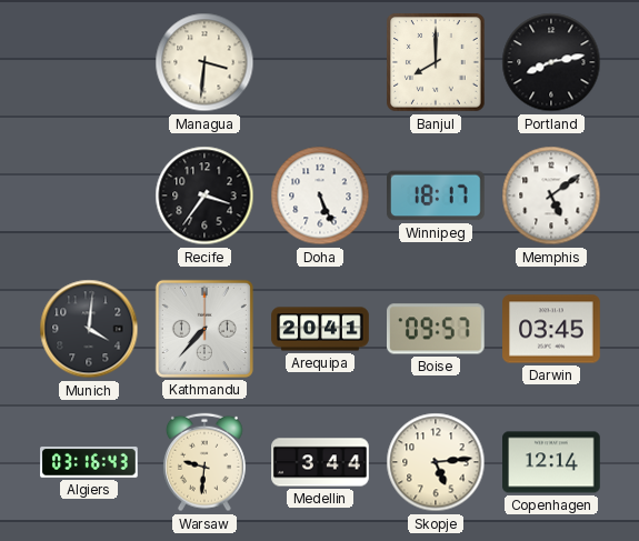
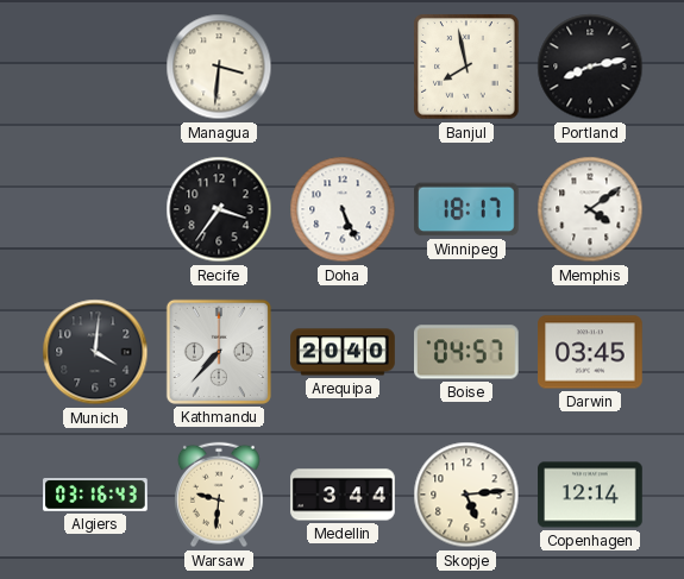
Banjul: 8:00 -> 7:58 (466, 67)
Memphis: 5:09 -> 4:09 (590, 209)
Arequipa: 20:41 -> 20:40 (343, 352)
Boise: 09:57 -> 04:57 (467, 352)
